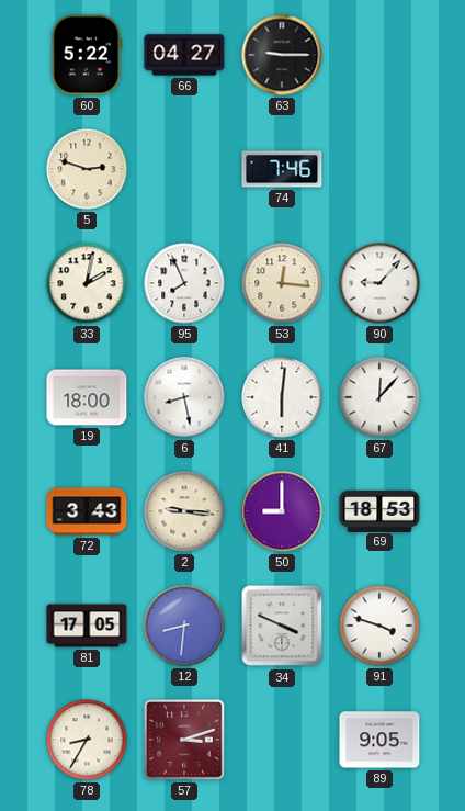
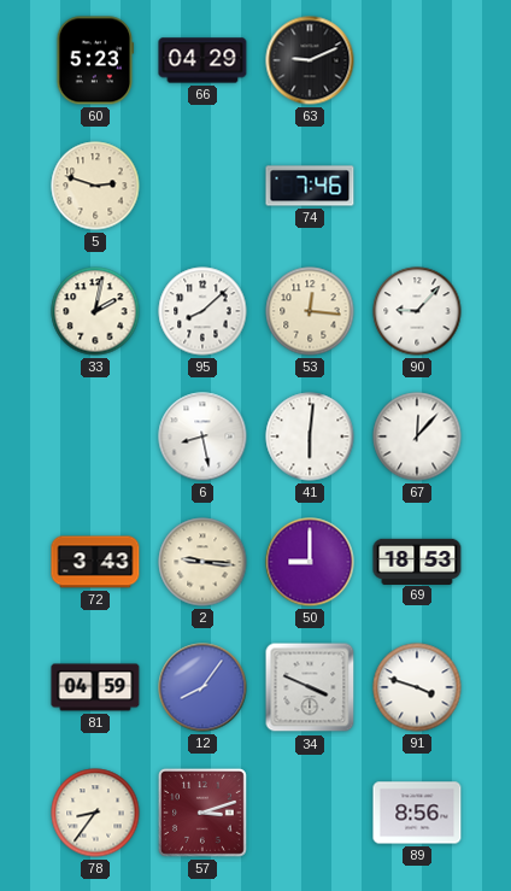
60: 5:22 -> 5:23 (95, 60)
66: 04:27 -> 04:29 (202, 60)
63: 9:15 -> 9:11 (310, 60)
95: 7:56 -> 8:08 (202, 311)
19: 18:00 -> none (87, 397)
81: 17:05 -> 04:59 (95, 687)
12: 8:31 -> 8:06 (202, 687)
78: 8:35 -> 8:36 (95, 813)
89: 9:05 -> 8:56 (417, 813)
